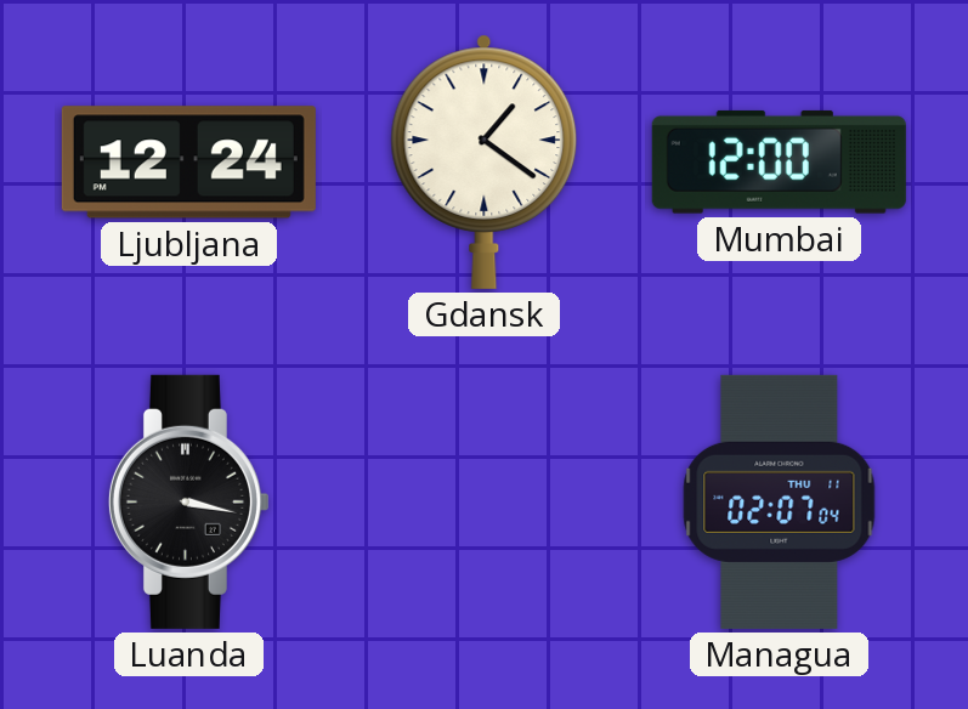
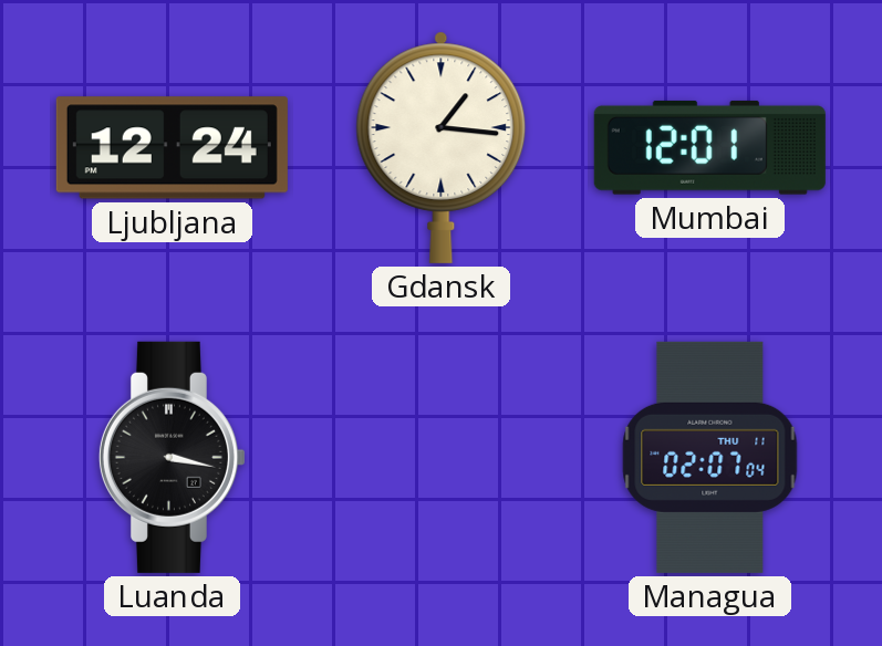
Gdansk: 1:21 -> 1:16 (442, 147)
Mumbai: 12:00 -> 12:01 (709, 147)
